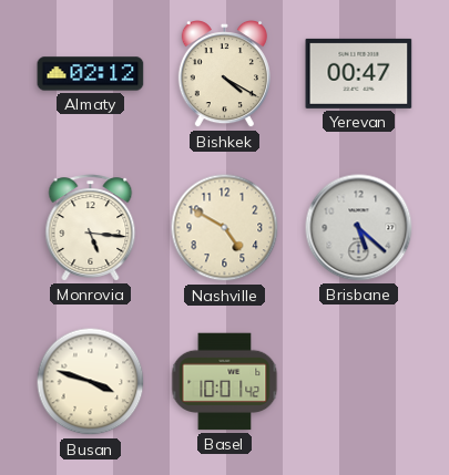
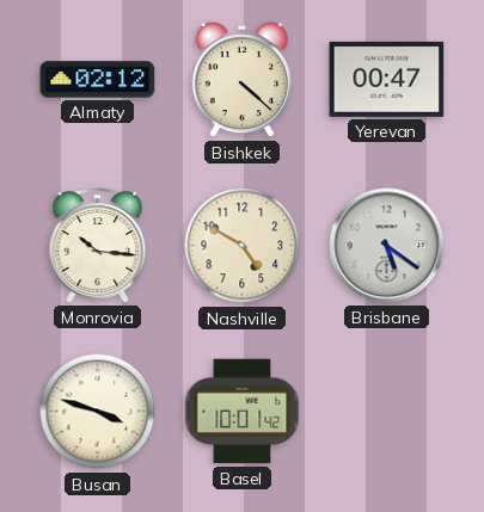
Bishkek: 4:20 -> 4:22 (241, 81)
Monrovia: 5:16 -> 10:16 (98, 246)
Brisbane: 5:22 -> 5:21 (387, 246)
